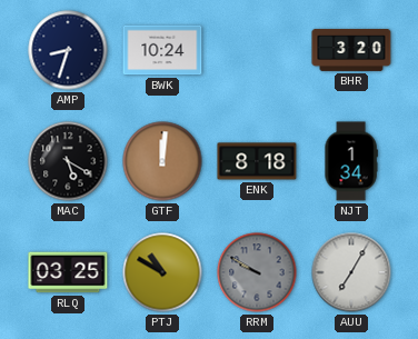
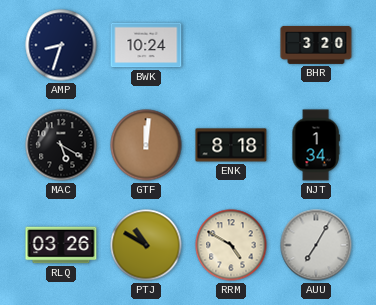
RLQ: 03:25 -> 03:26 (61, 245)
RRM: 9:50 -> 4:50 (231, 245)
RRM dial: grey -> cream (231, 245)
